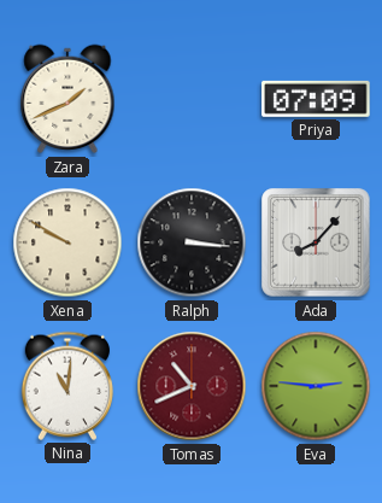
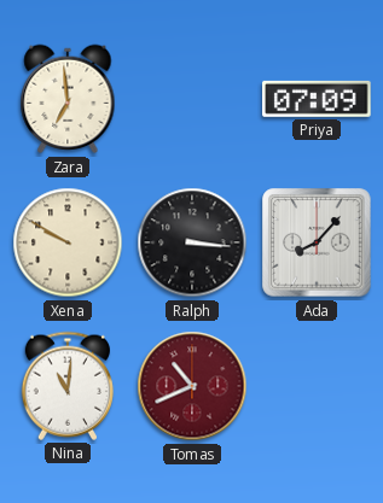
Zara: 1:41 -> 6:59 (68, 99)
Eva: 2:46 -> none (316, 386)
